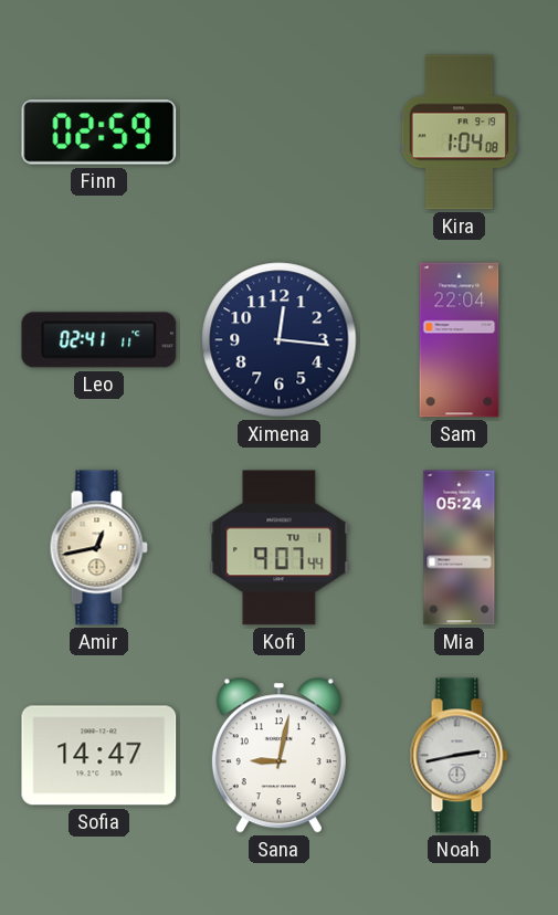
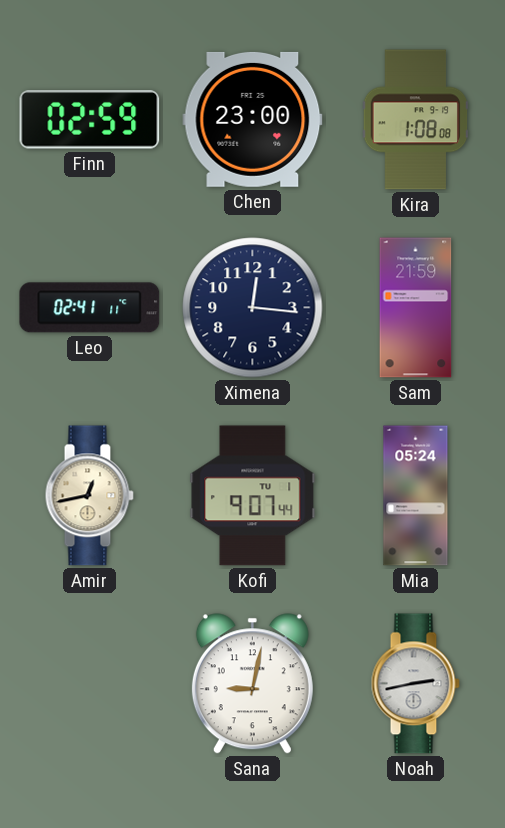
Chen: none -> 23:00 (253, 119)
Kira: 1:04 -> 1:08 (416, 120)
Sam: 22:04 -> 21:59 (416, 308)
Sofia: 14:47 -> none (99, 756)
